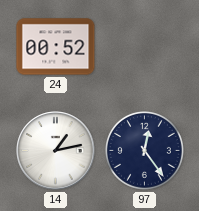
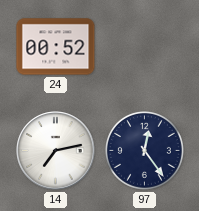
14: 1:13 -> 7:13 (56, 151)
